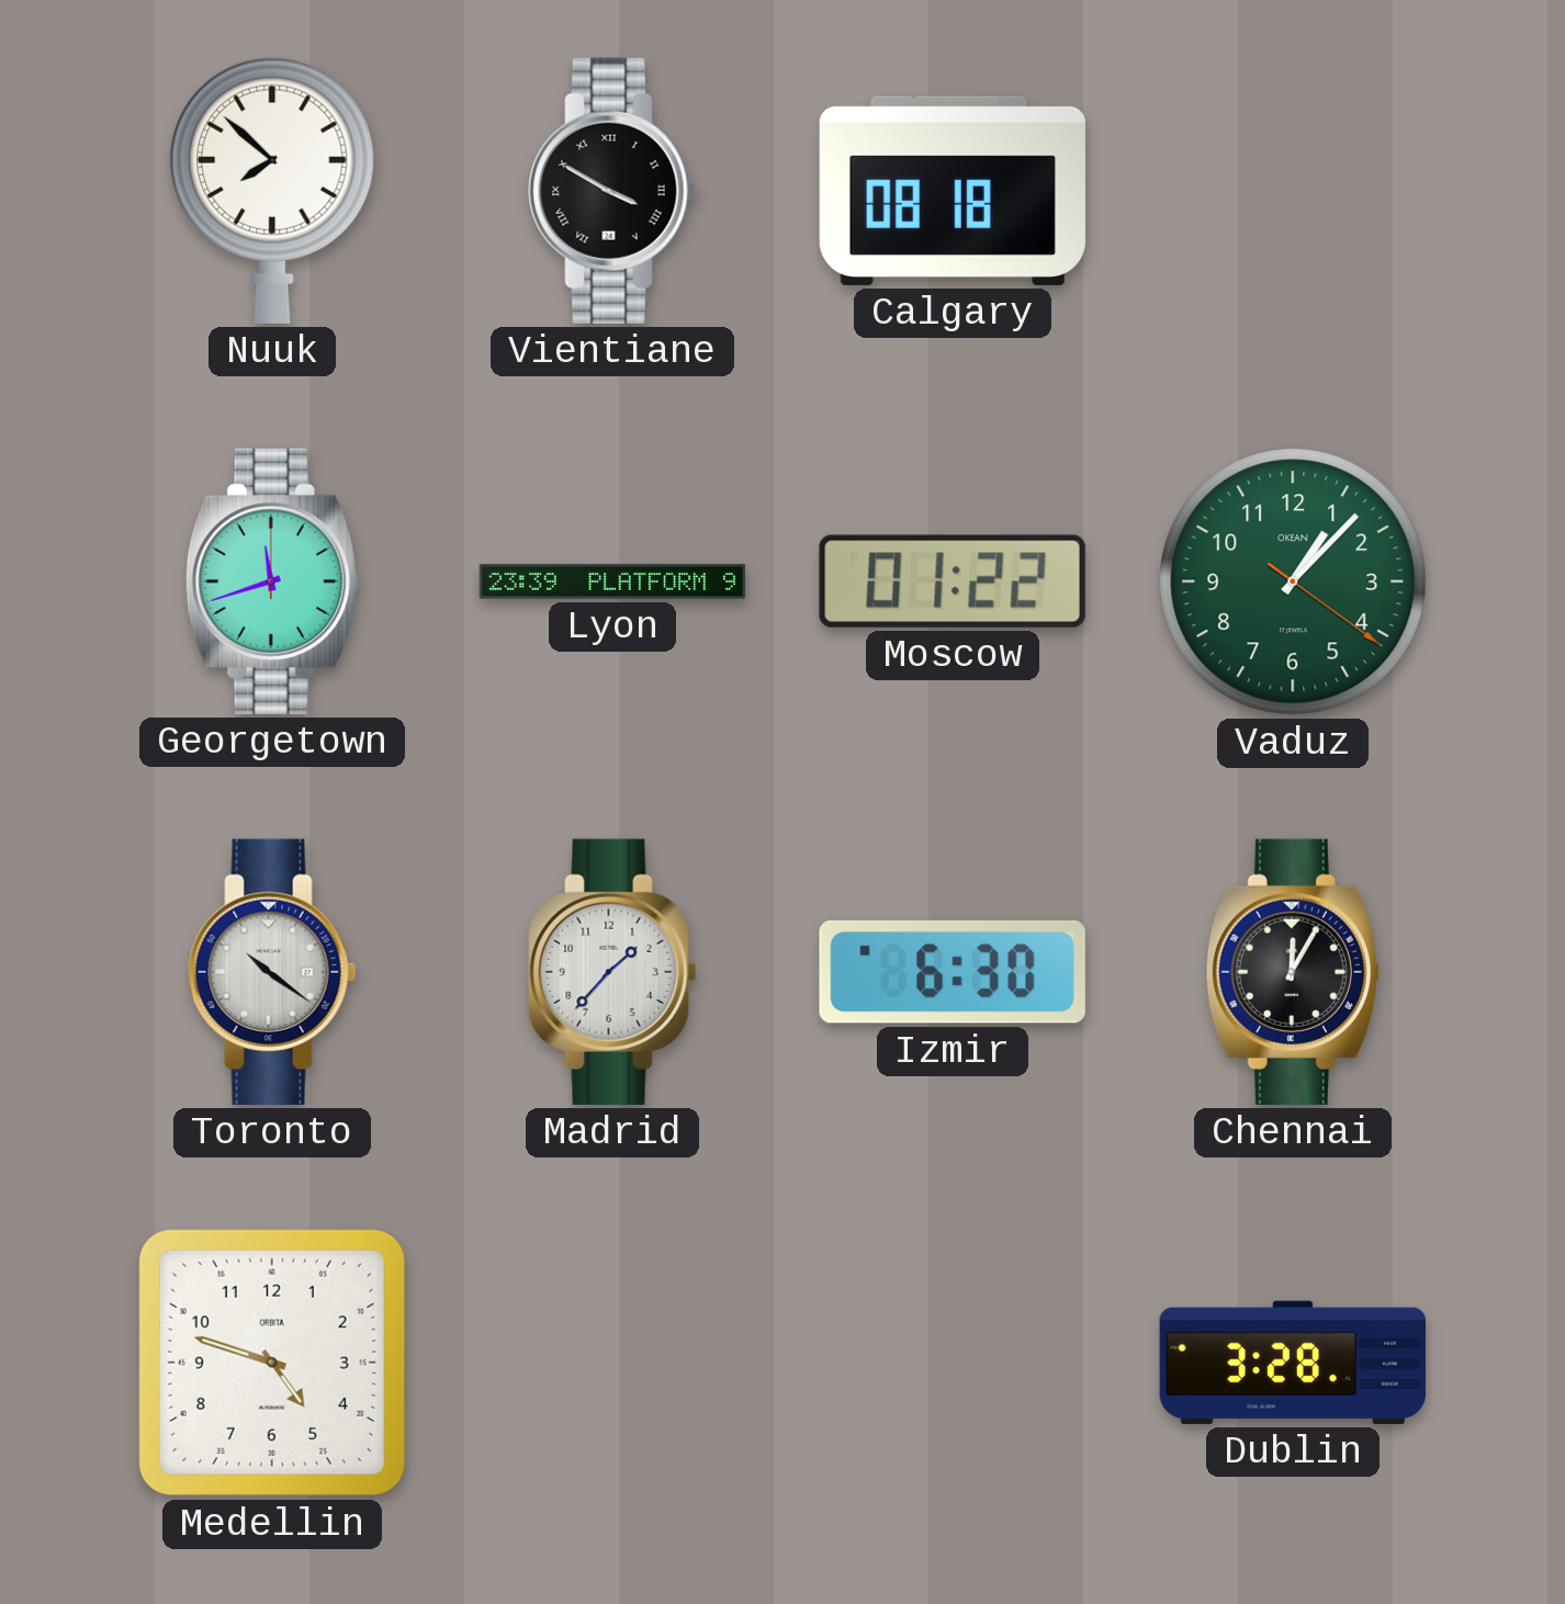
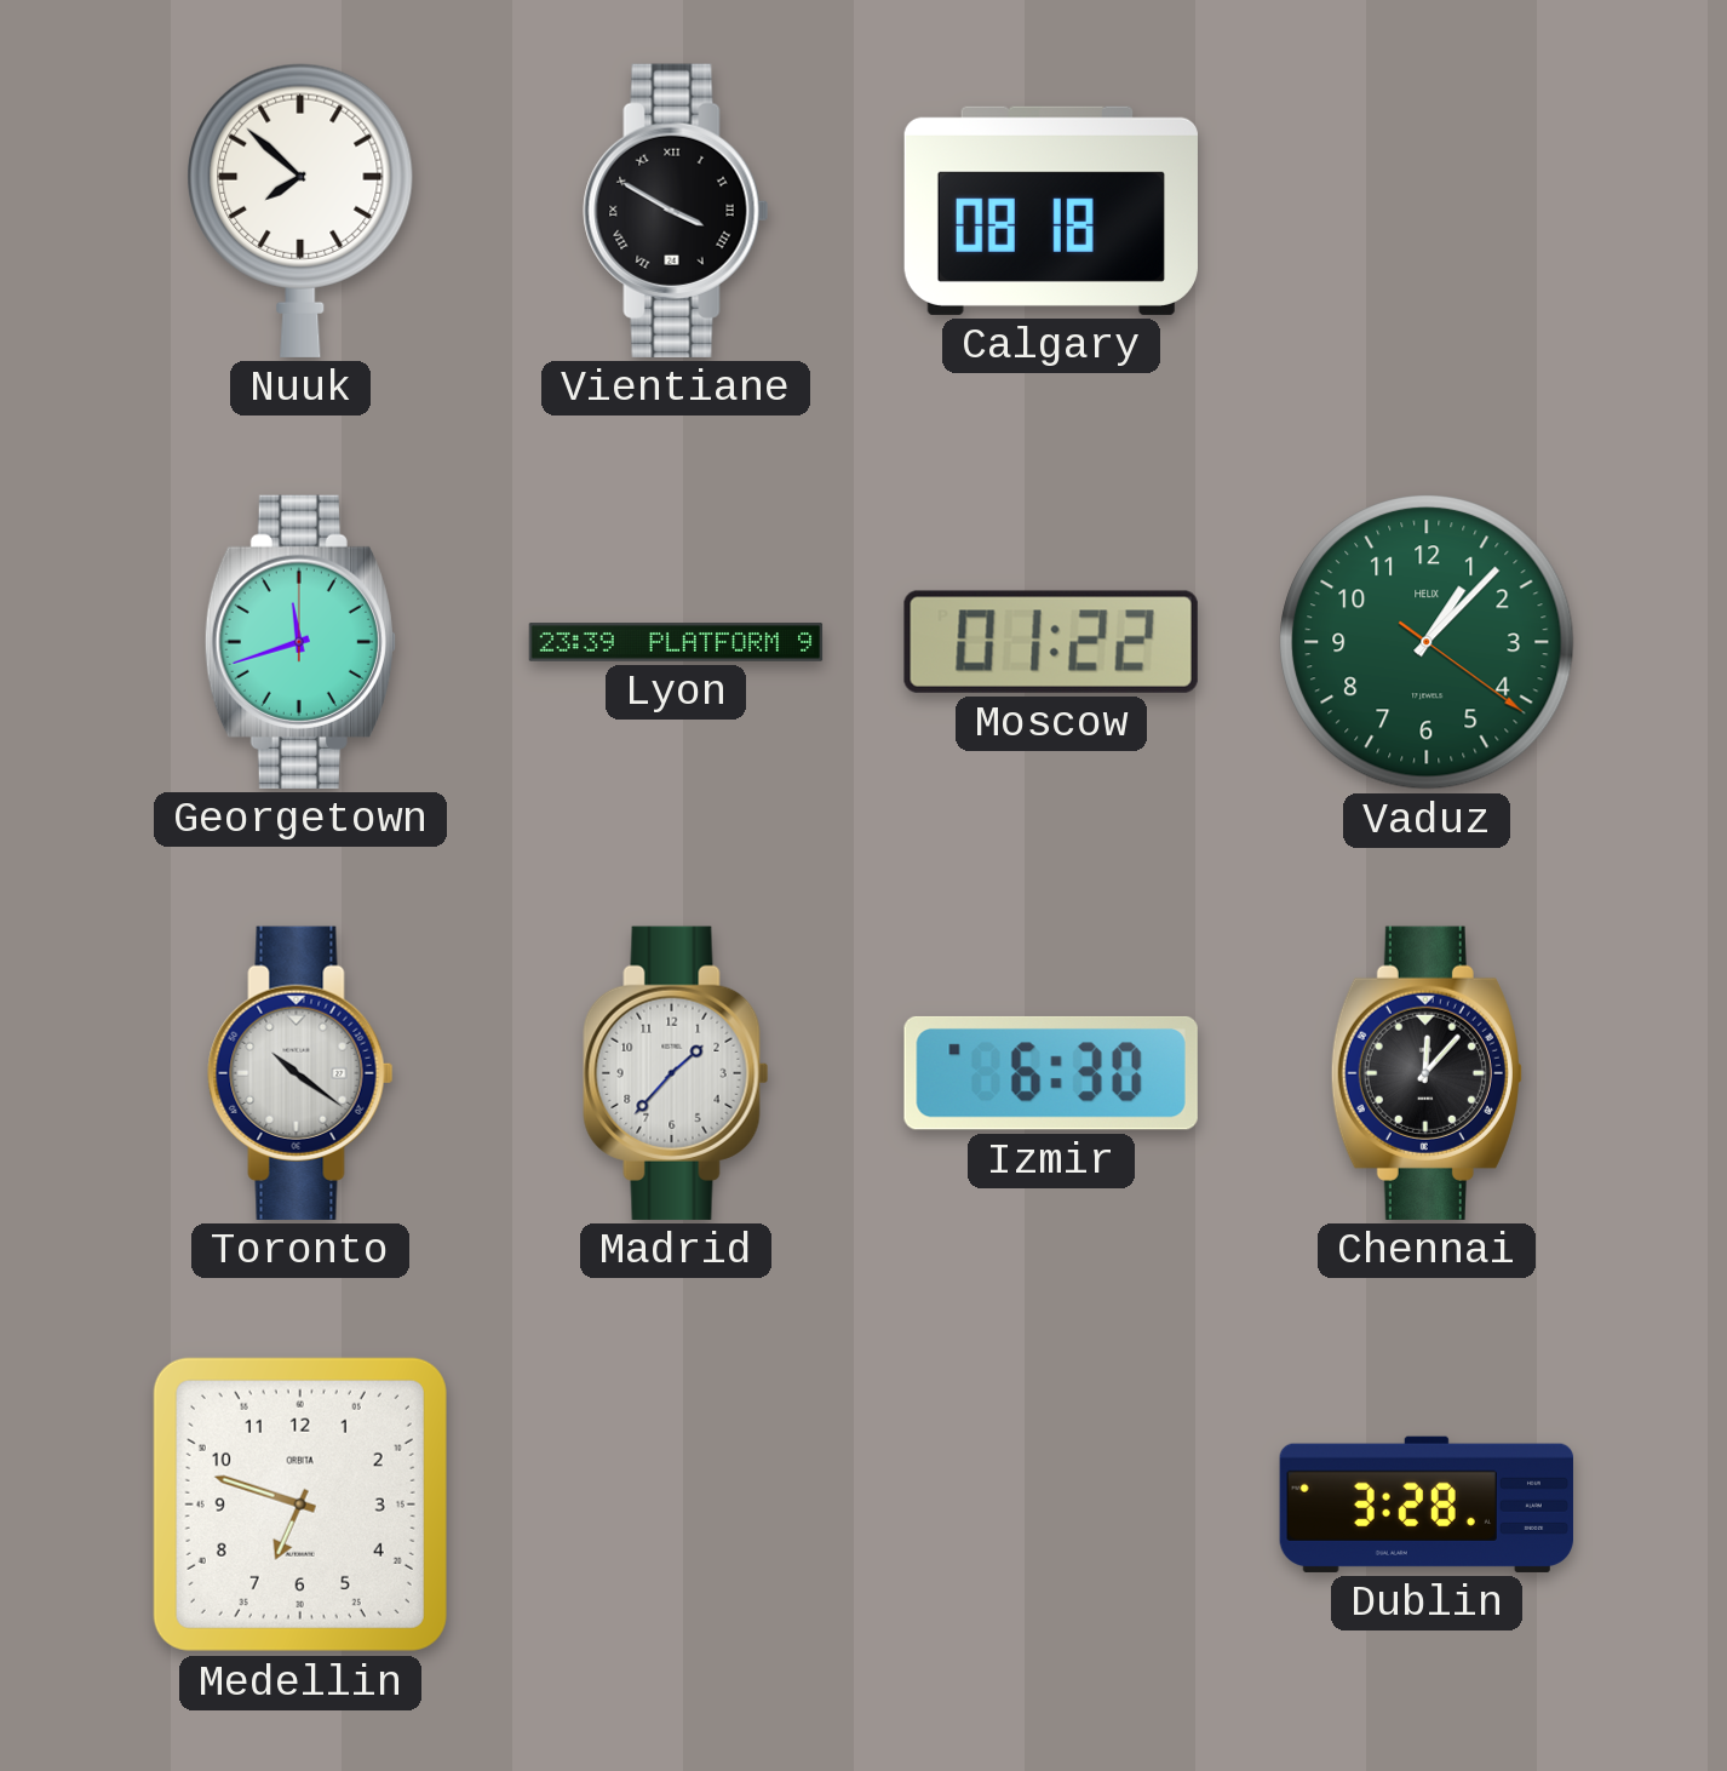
Vaduz brand: OKEAN -> HELIX (1427, 642)
Chennai: 12:05 -> 12:07 (1427, 1073)
Medellin: 4:48 -> 6:48 (300, 1505)
